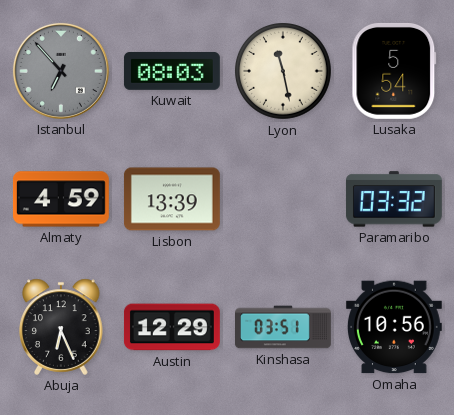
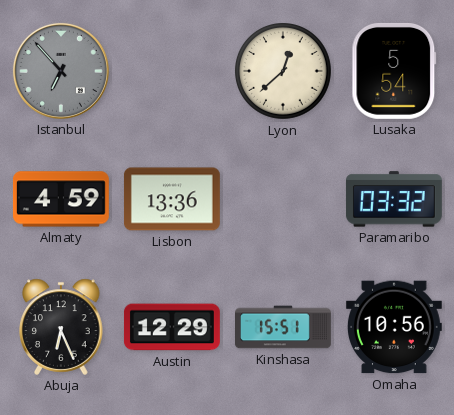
Kuwait: 08:03 -> none (172, 71)
Lyon: 11:28 -> 12:38 (284, 72)
Lisbon: 13:39 -> 13:36 (172, 199)
Kinshasa: 03:51 -> 15:51 (284, 327)
